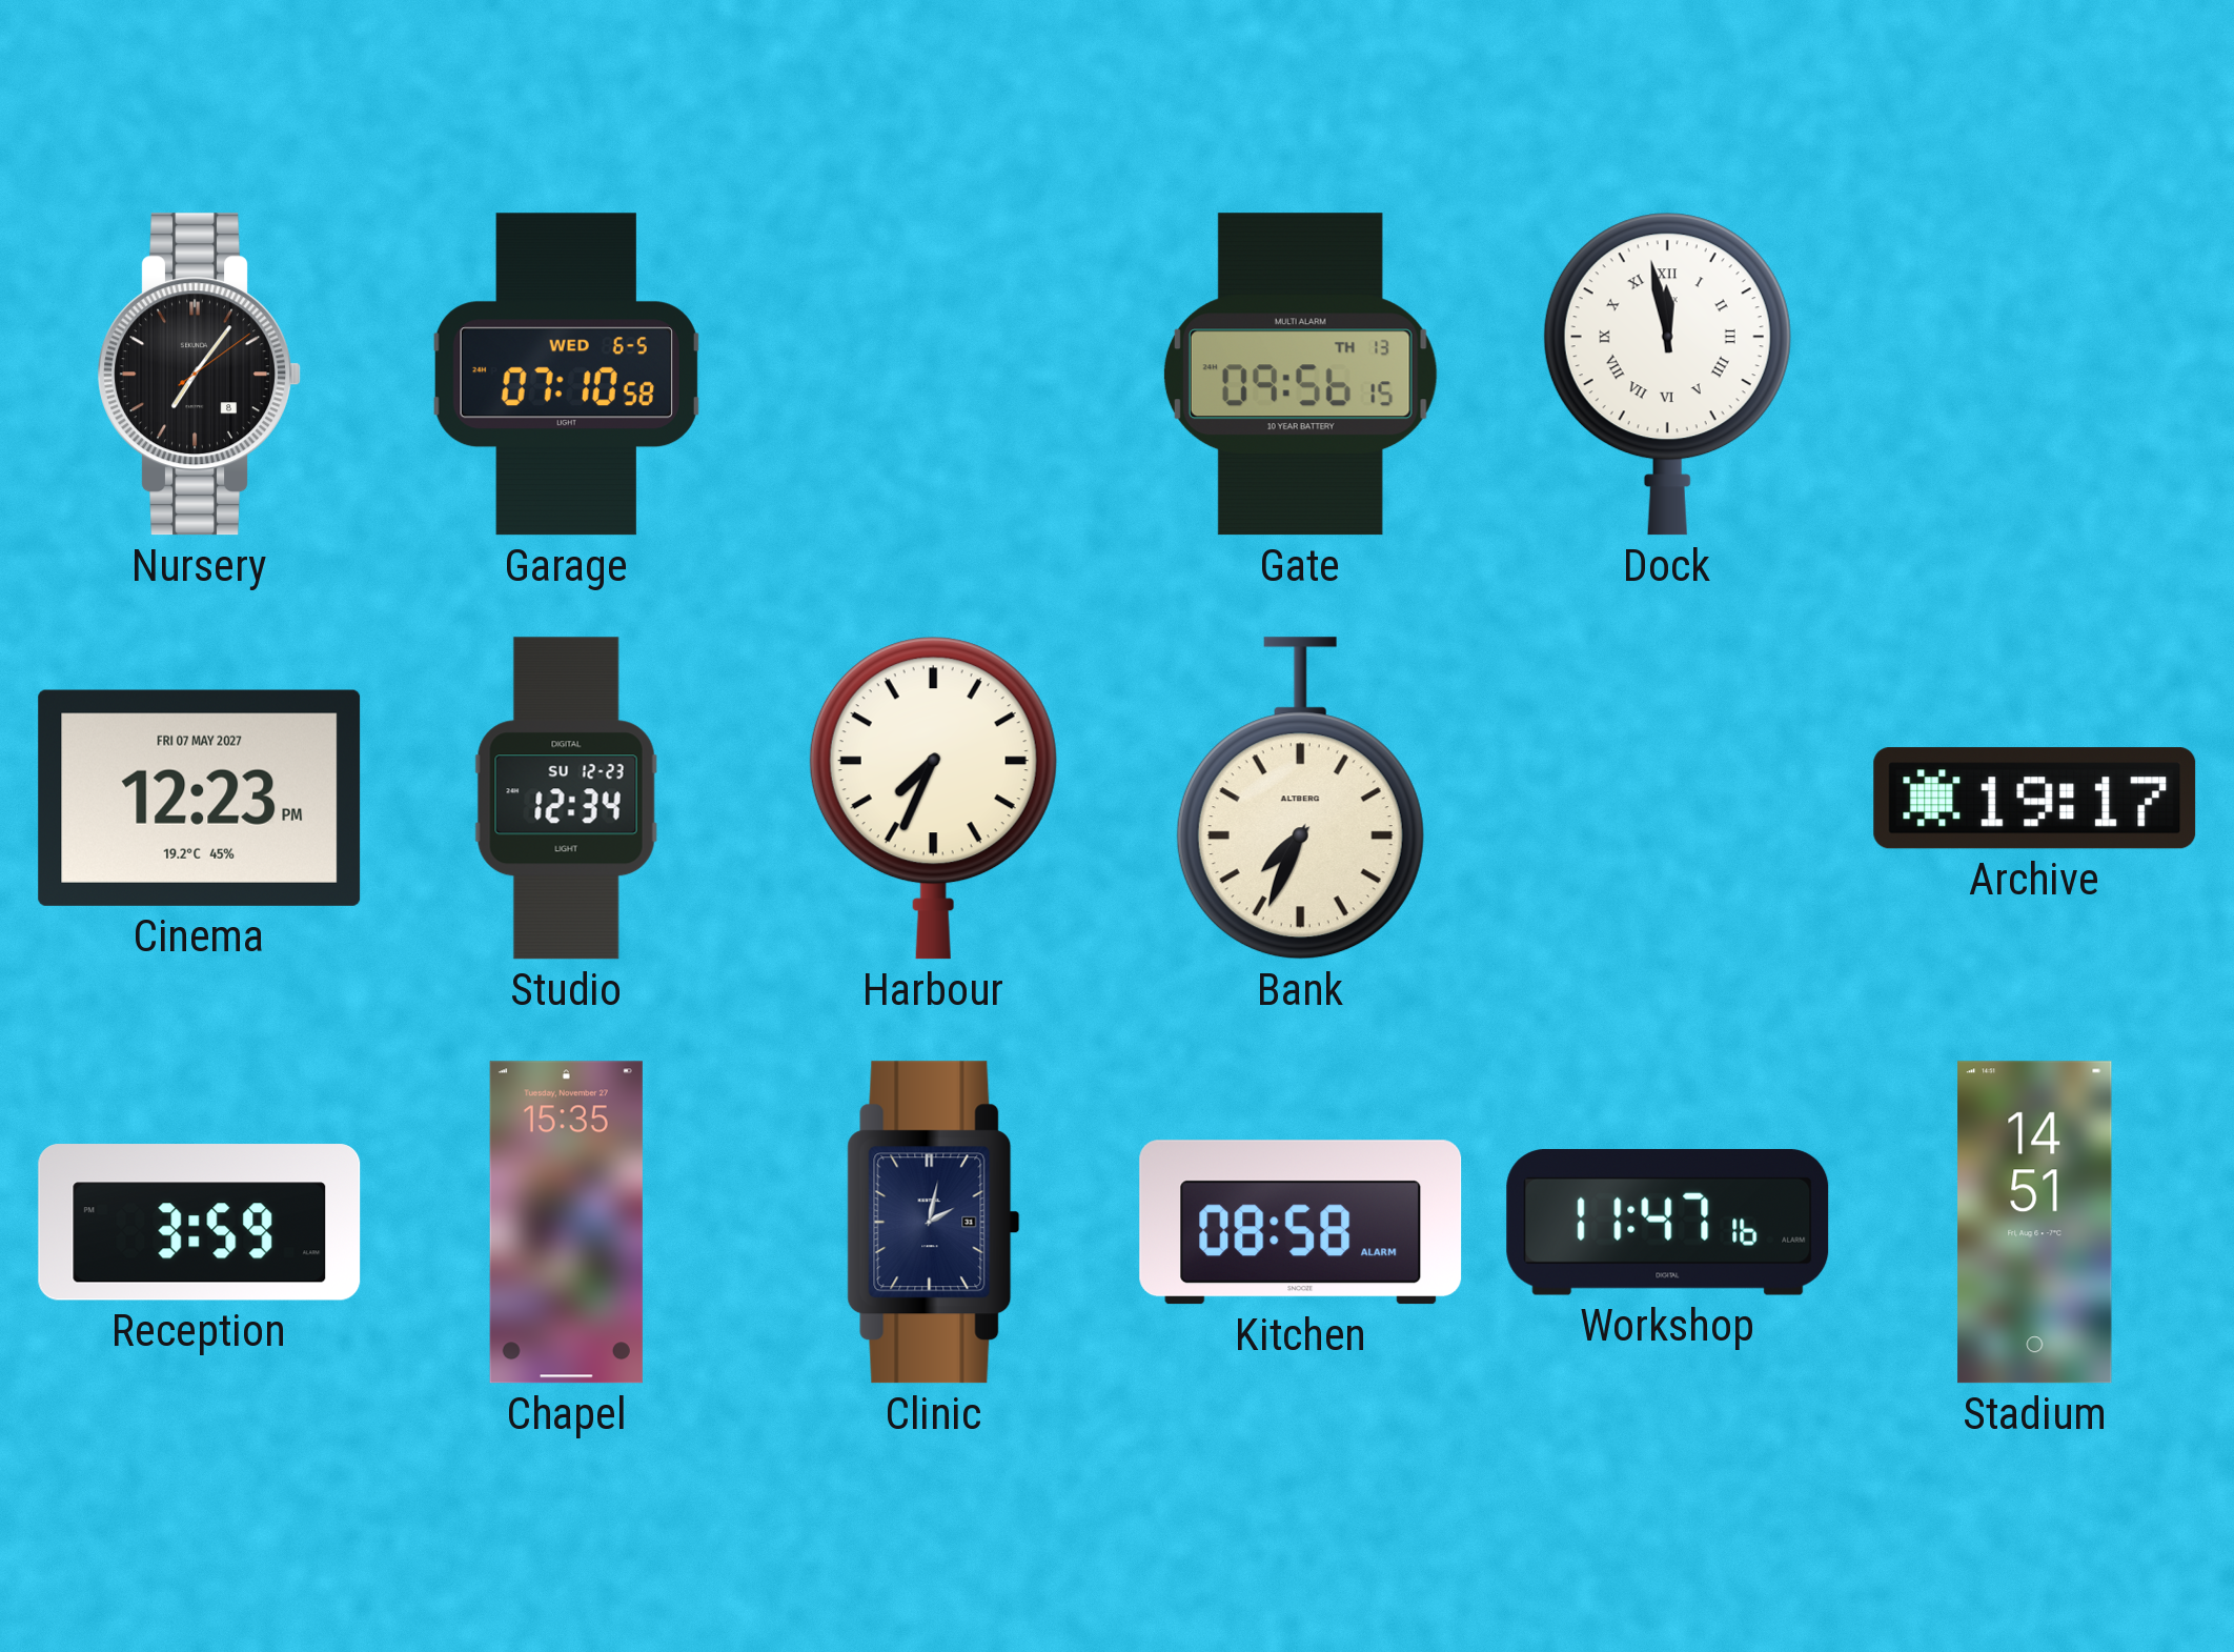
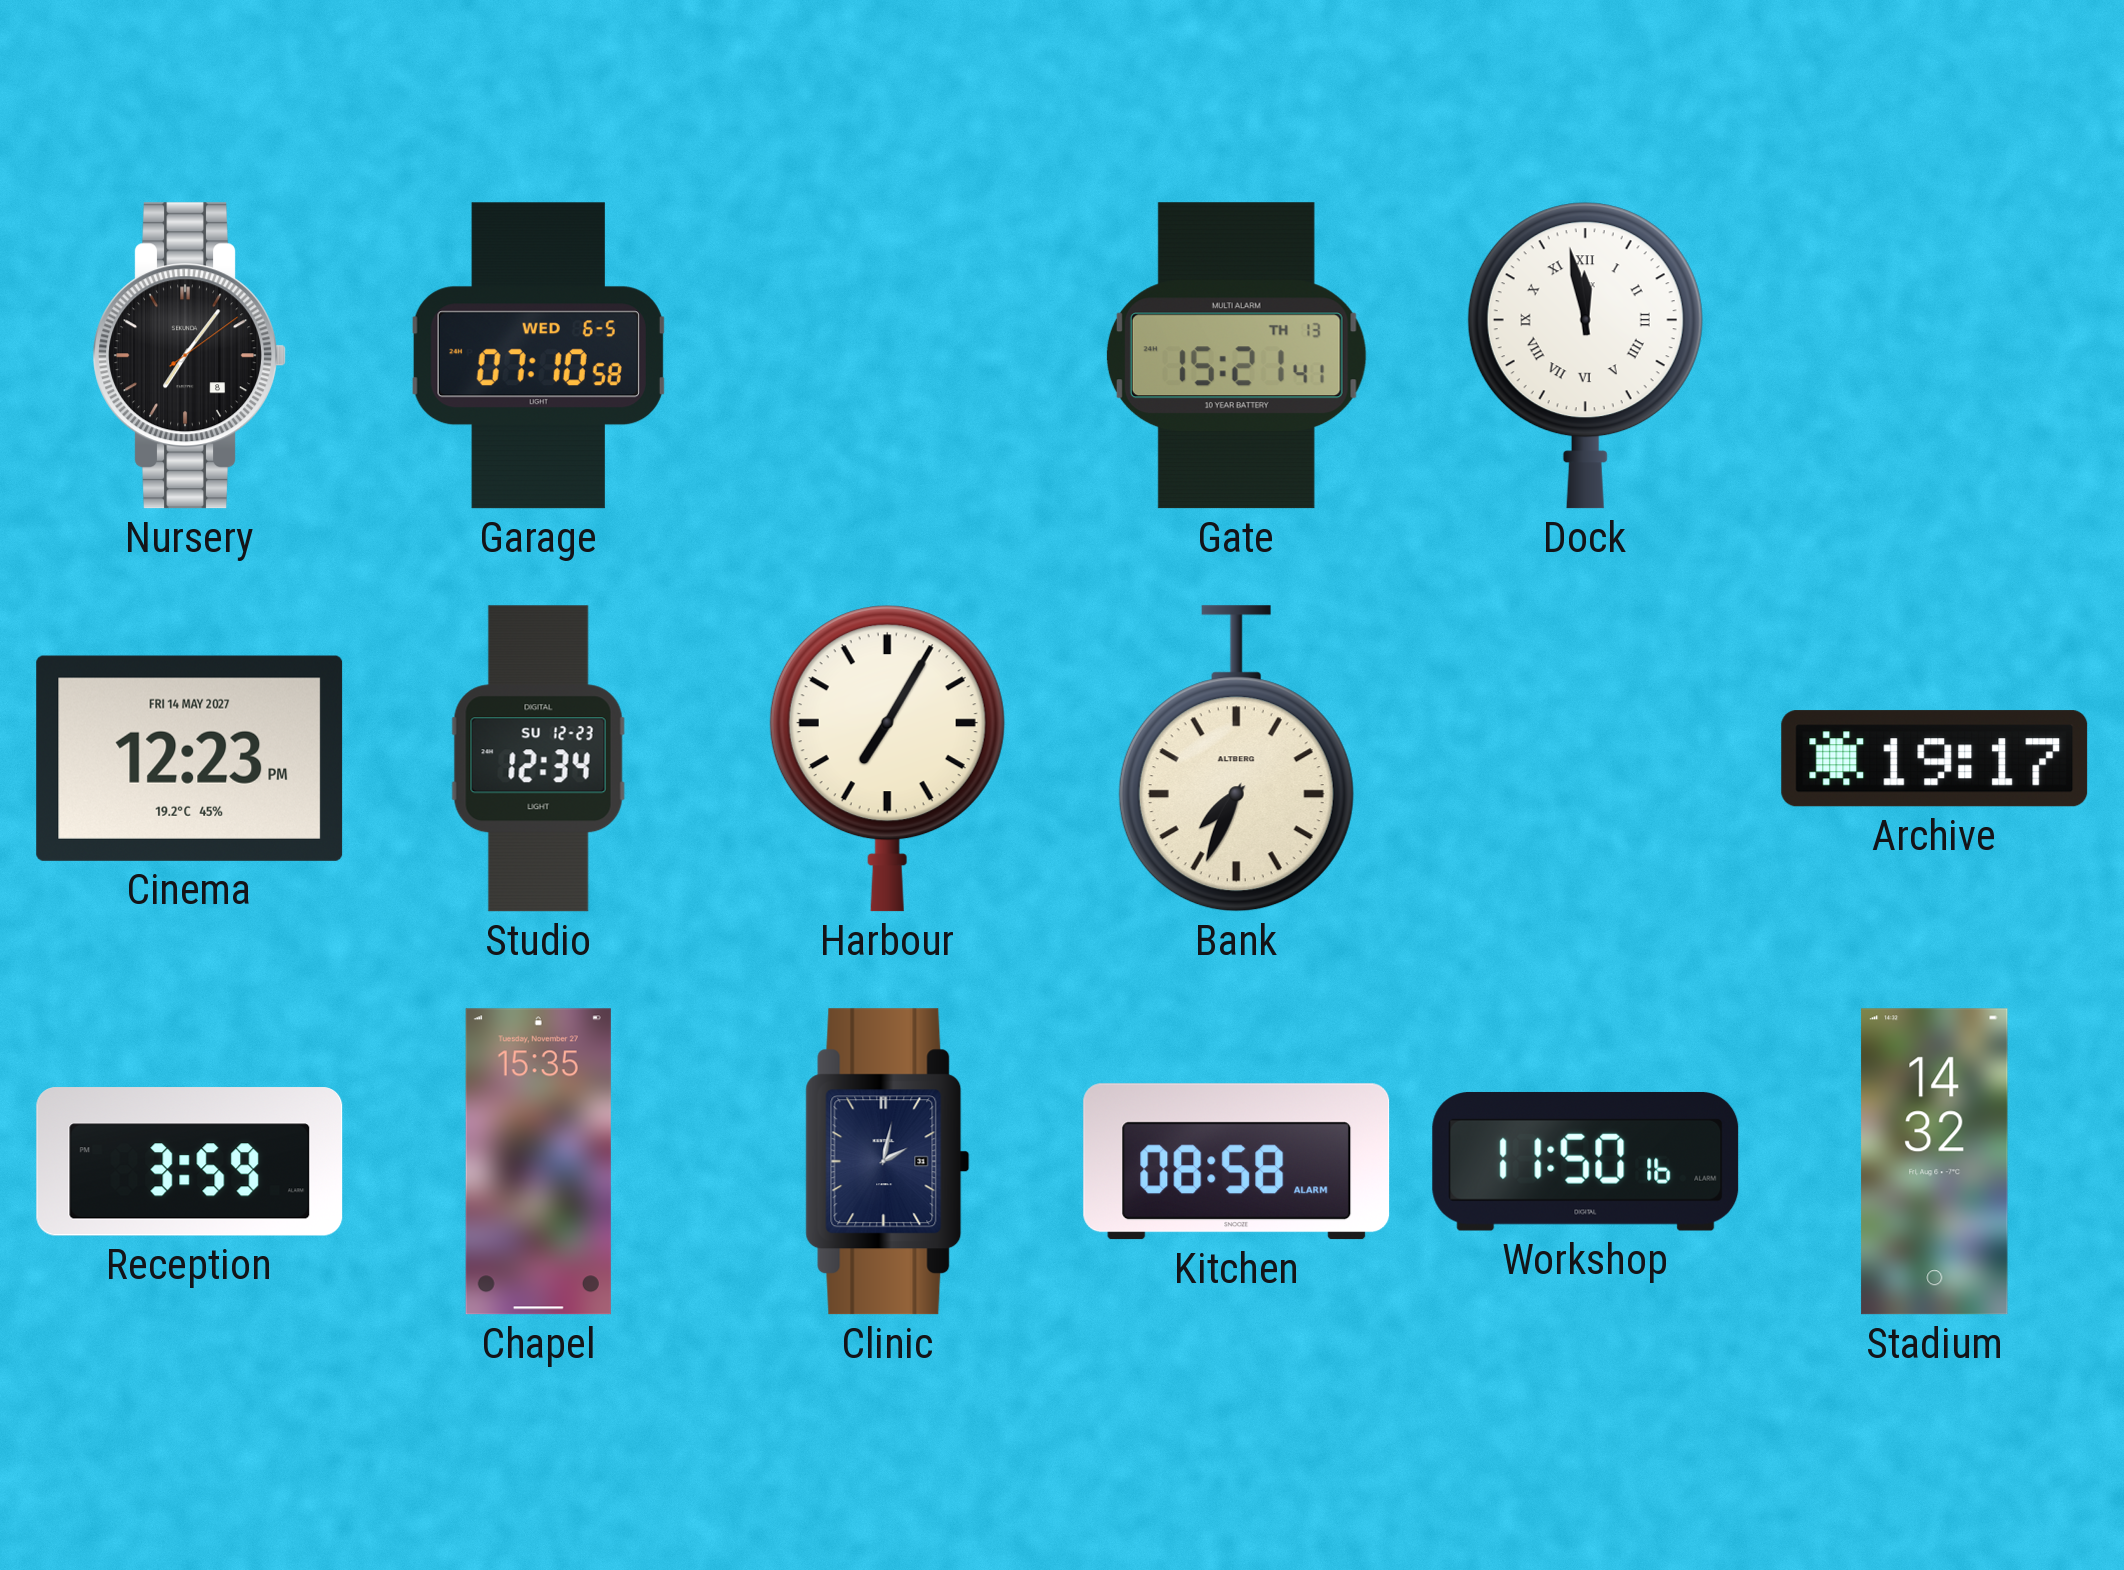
Gate: 09:56 -> 15:21 (1236, 356)
Cinema date: FRI 07 MAY 2027 -> FRI 14 MAY 2027 (190, 758)
Harbour: 7:34 -> 7:05 (887, 759)
Workshop: 11:47 -> 11:50 (1586, 1162)
Stadium: 14:51 -> 14:32 (1935, 1162)
